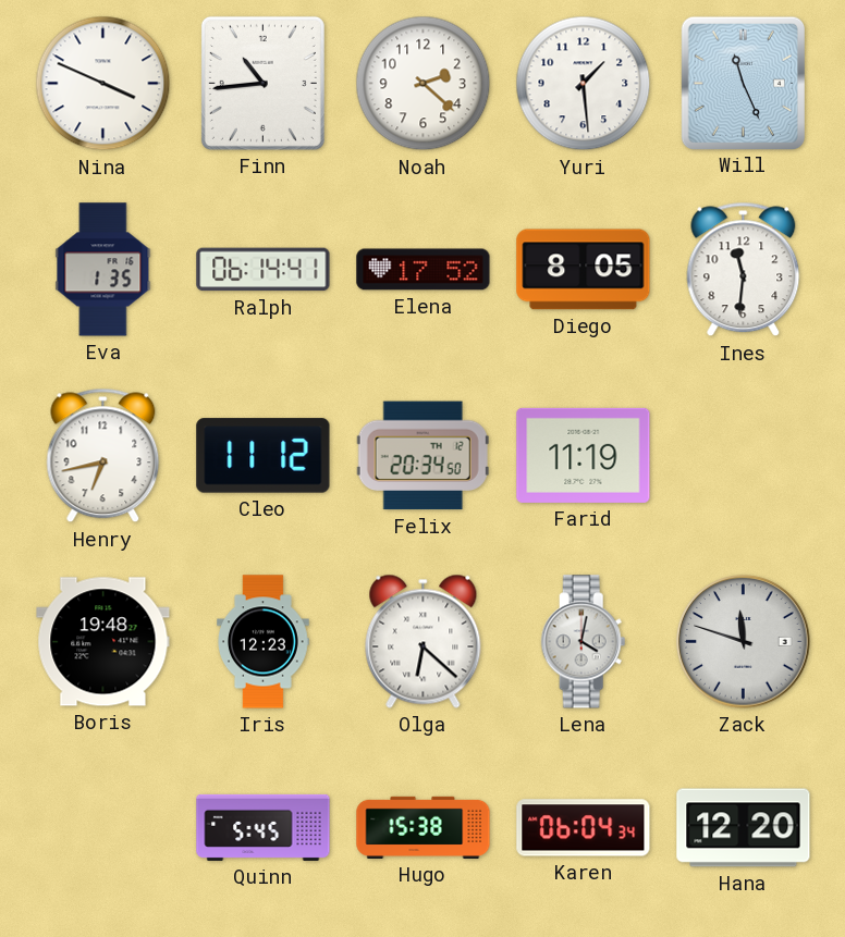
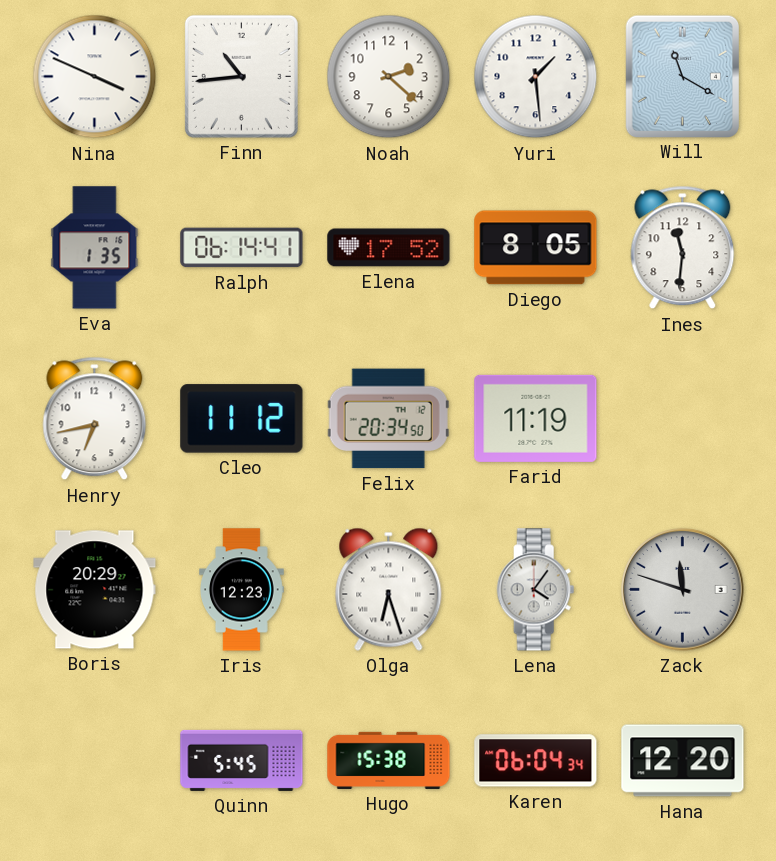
Will: 11:26 -> 11:20 (682, 76)
Boris: 19:48 -> 20:29 (95, 590)
Olga: 6:22 -> 6:27 (389, 589)
Lena: 4:02 -> 4:06 (536, 590)
